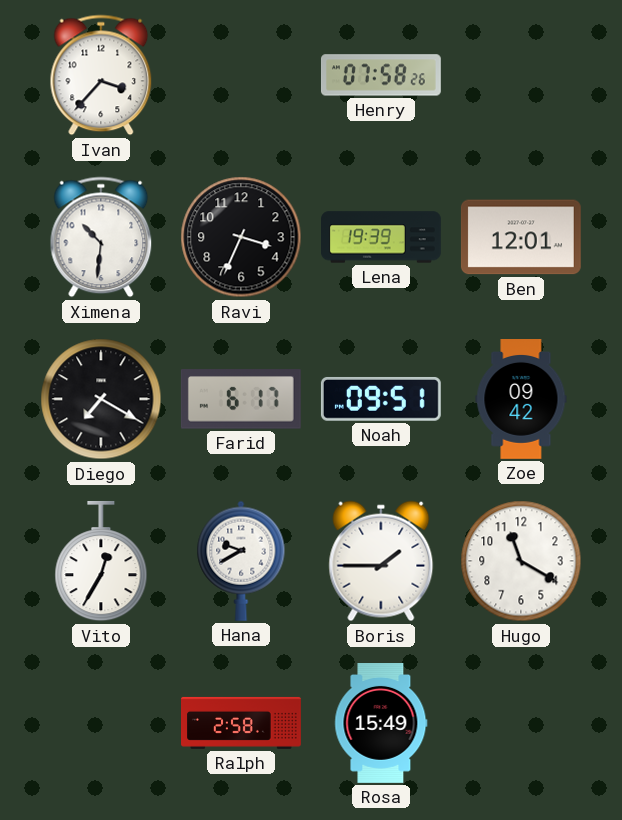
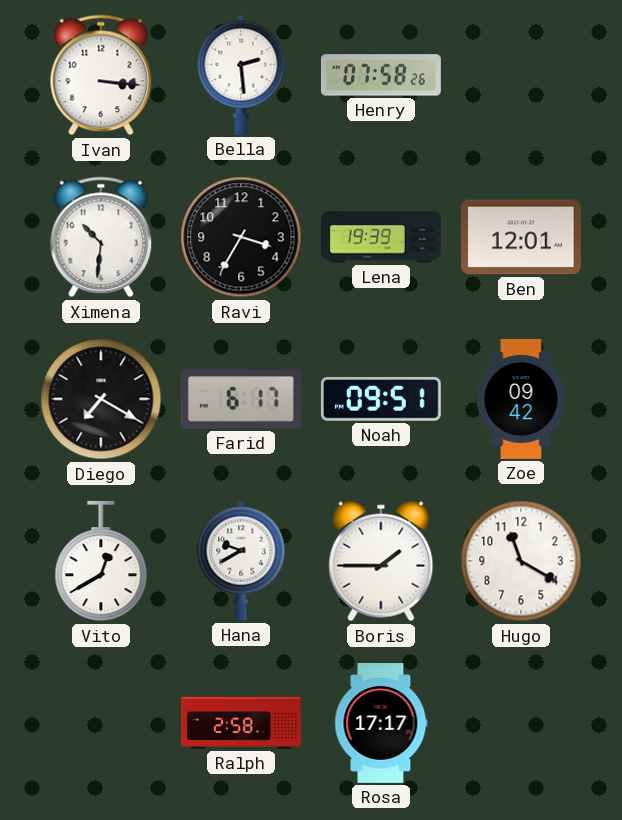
Ivan: 3:37 -> 3:16 (101, 75)
Bella: none -> 2:29 (241, 75)
Ravi: 3:34 -> 3:35 (241, 237)
Vito: 12:35 -> 12:40 (101, 561)
Rosa: 15:49 -> 17:17 (381, 724)
